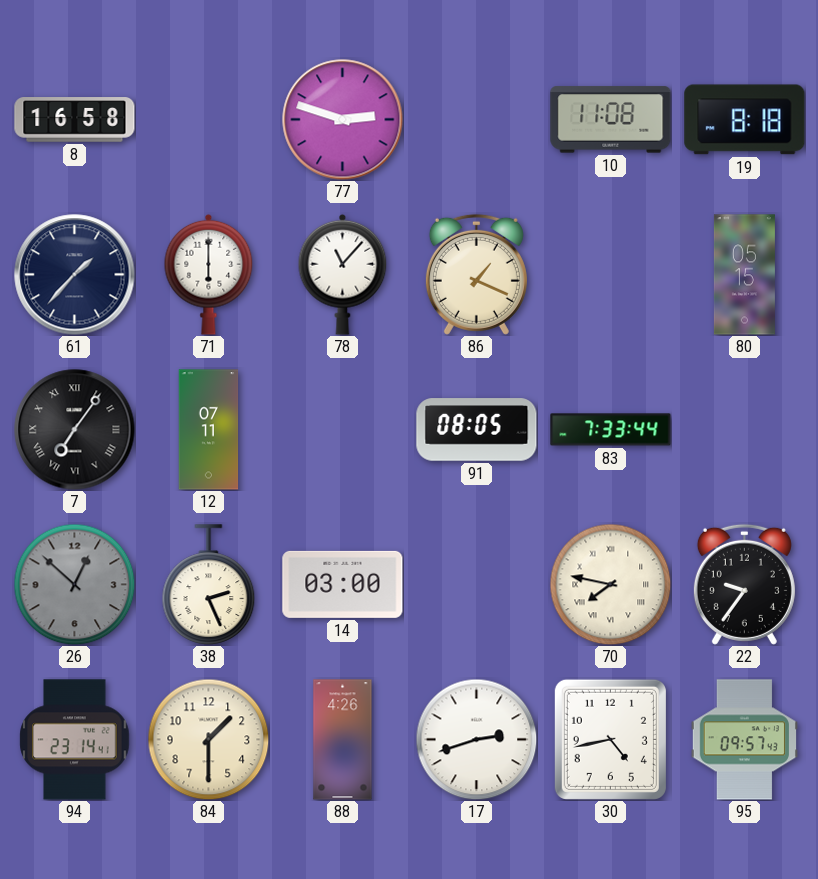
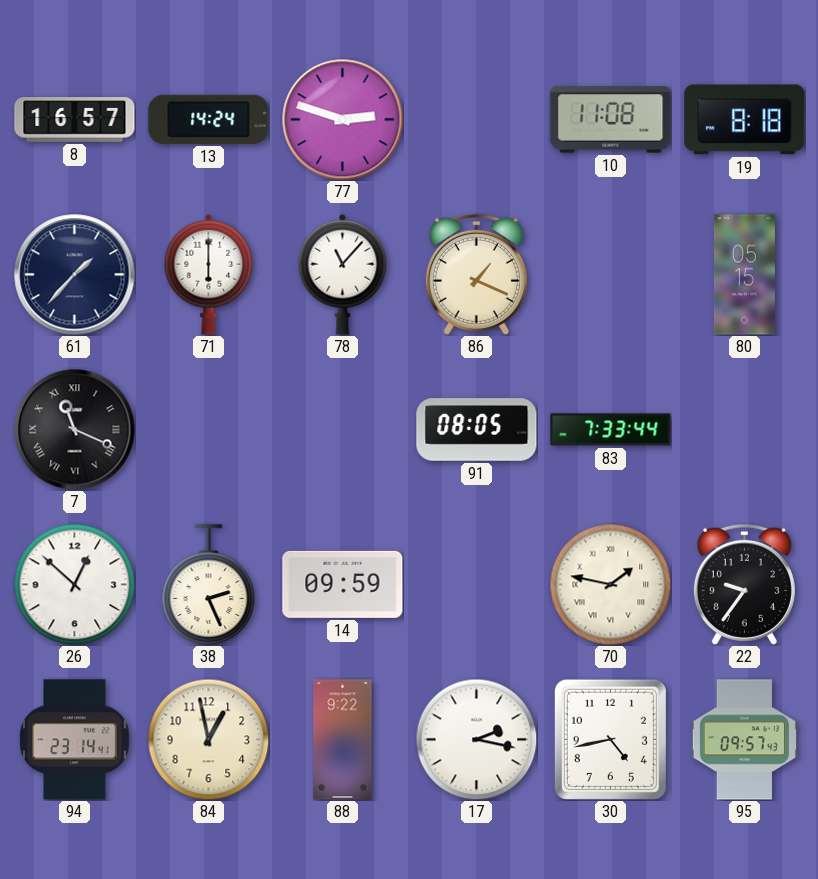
8: 16:58 -> 16:57 (75, 120)
13: none -> 14:24 (209, 119)
7: 7:06 -> 11:19 (75, 430)
12: 07:11 -> none (209, 430)
26 dial: grey -> white (74, 584)
14: 03:00 -> 09:59 (343, 584)
70: 7:47 -> 1:47 (610, 584)
84: 1:30 -> 12:58 (208, 739)
88: 4:26 -> 9:22 (343, 740)
17: 2:42 -> 2:17 (476, 739)
